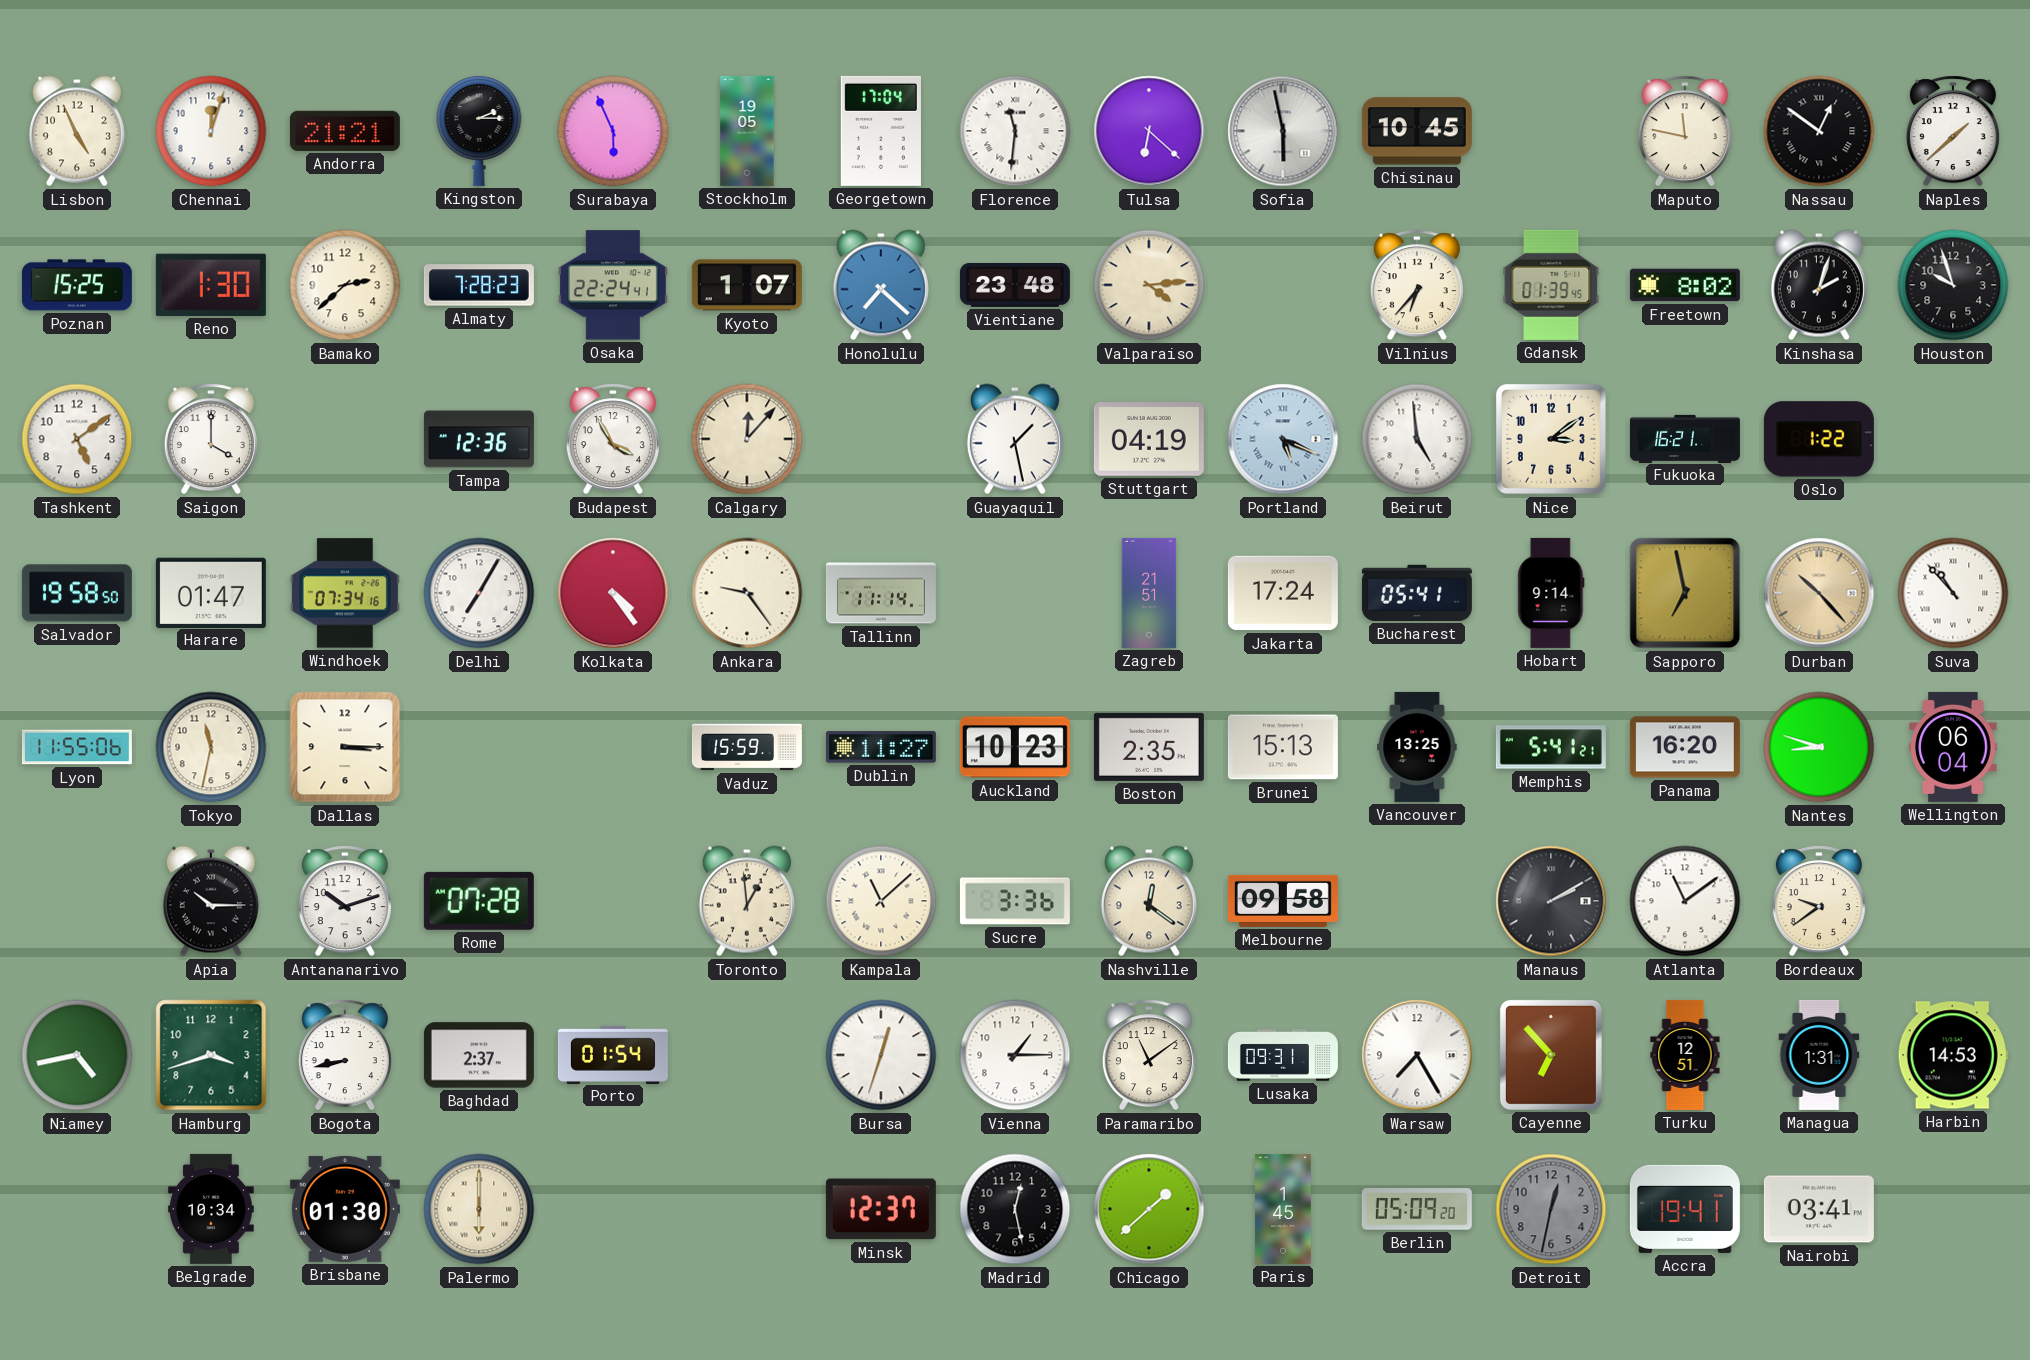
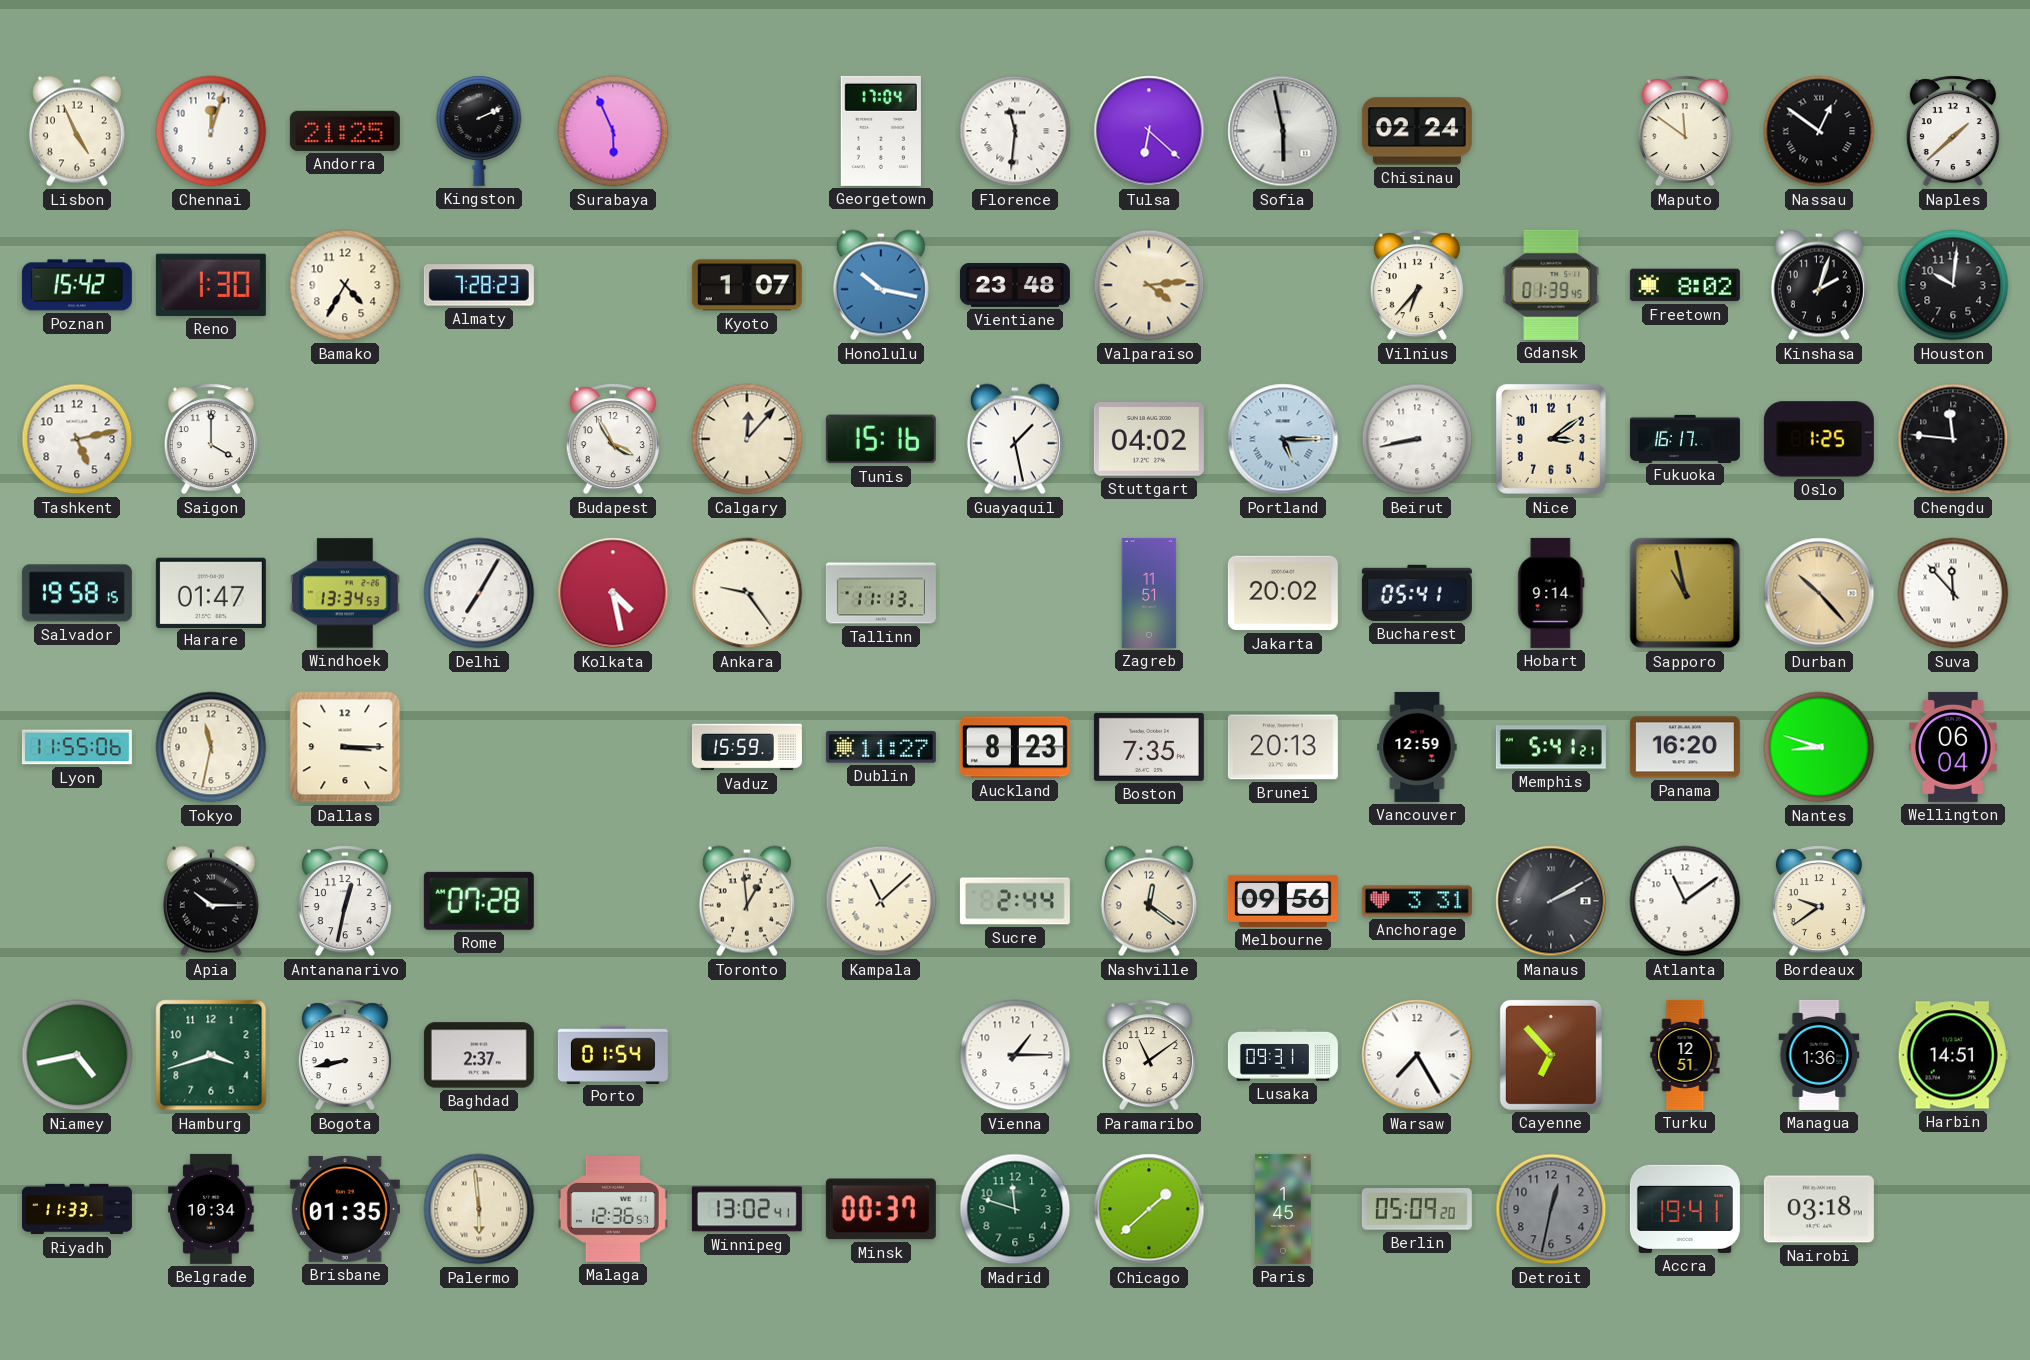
Andorra: 21:21 -> 21:25 (345, 131)
Kingston: 2:15 -> 2:11 (479, 131)
Stockholm: 19:05 -> none (747, 131)
Chisinau: 10:45 -> 02:24 (1417, 131)
Maputo: 11:47 -> 11:51 (1685, 131)
Poznan: 15:25 -> 15:42 (77, 285)
Bamako: 2:38 -> 4:35 (345, 285)
Osaka: 22:24 -> none (613, 285)
Honolulu: 7:22 -> 10:17 (881, 285)
Houston: 9:57 -> 10:01 (1953, 285)
Tashkent: 5:09 -> 5:13 (77, 439)
Tampa: 12:36 -> none (479, 439)
Tunis: none -> 15:16 (881, 439)
Stuttgart: 04:19 -> 04:02 (1149, 440)
Portland: 5:19 -> 5:15 (1283, 439)
Beirut: 4:59 -> 8:43 (1417, 439)
Fukuoka: 16:21 -> 16:17 (1685, 438)
Oslo: 1:22 -> 1:25 (1819, 439)
Chengdu: none -> 11:46 (1953, 439)
Salvador: 19:58:50 -> 19:58:15 (77, 593)
Windhoek: 07:34 -> 13:34 (345, 593)
Kolkata: 4:24 -> 4:28 (613, 593)
Tallinn: 11:14 -> 11:13 (881, 593)
Zagreb: 21:51 -> 11:51 (1149, 593)
Jakarta: 17:24 -> 20:02 (1283, 593)
Sapporo: 6:58 -> 10:58 (1685, 593)
Suva: 10:53 -> 11:53 (1953, 593)
Auckland: 10:23 -> 8:23 (1015, 747)
Boston: 2:35 -> 7:35 (1149, 747)
Brunei: 15:13 -> 20:13 (1283, 747)
Vancouver: 13:25 -> 12:59 (1417, 747)
Antananarivo: 10:12 -> 12:32 (345, 901)
Sucre: 3:36 -> 2:44 (1015, 901)
Melbourne: 09:58 -> 09:56 (1283, 901)
Anchorage: none -> 3:31 (1417, 901)
Bursa: 12:33 -> none (881, 1055)
Managua: 1:31 -> 1:36 (1819, 1055)
Harbin: 14:53 -> 14:51 (1953, 1055)
Riyadh: none -> 11:33 (77, 1209)
Brisbane: 01:30 -> 01:35 (345, 1209)
Palermo: 6:00 -> 5:59 (479, 1209)
Malaga: none -> 12:36 (613, 1210)
Winnipeg: none -> 13:02 (747, 1209)
Minsk: 12:37 -> 00:37 (881, 1209)
Madrid: 12:28 -> 11:48 (1015, 1209)
Madrid dial: black -> green (1015, 1209)
Nairobi: 03:41 -> 03:18 (1819, 1209)
